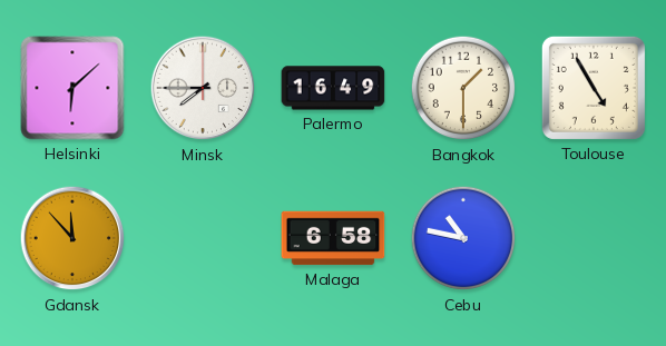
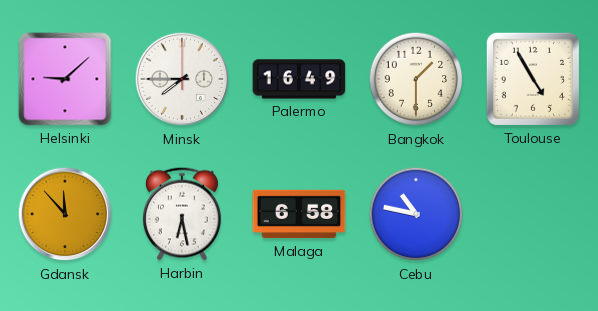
Helsinki: 6:08 -> 9:08 (65, 79)
Harbin: none -> 6:28 (182, 214)
